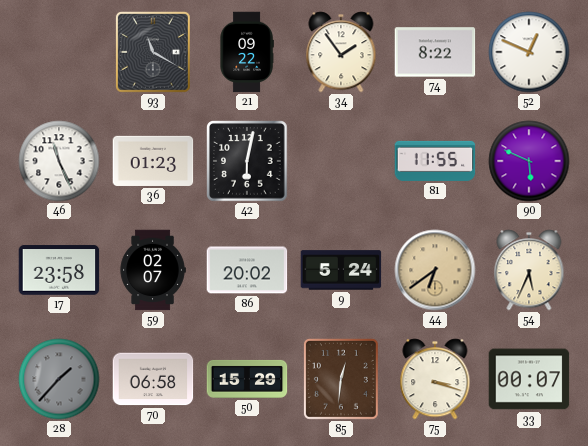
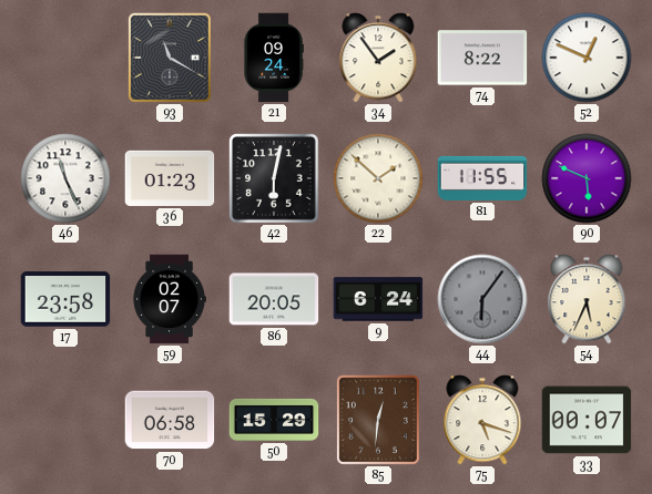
21: 09:22 -> 09:24 (274, 58)
22: none -> 1:52 (378, 178)
86: 20:02 -> 20:05 (274, 299)
9: 5:24 -> 6:24 (378, 299)
44: 6:39 -> 6:06 (482, 299)
44 dial: champagne -> grey (482, 299)
28: 1:37 -> none (59, 379)
75: 3:18 -> 5:18 (482, 420)
